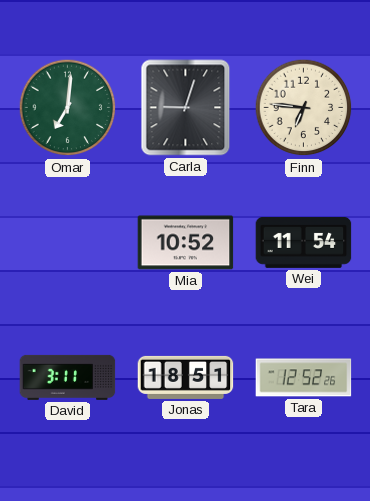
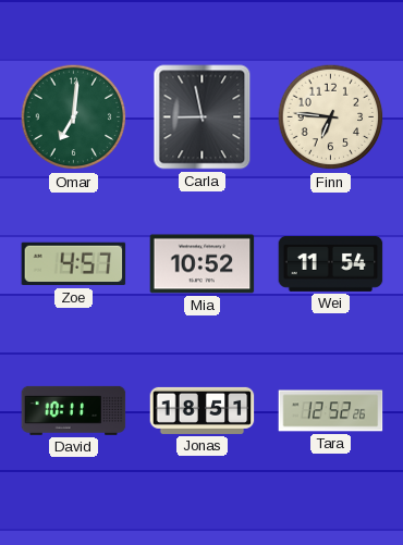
Carla: 9:03 -> 8:58 (203, 117)
Zoe: none -> 4:57 (74, 264)
David: 3:11 -> 10:11 (74, 410)
